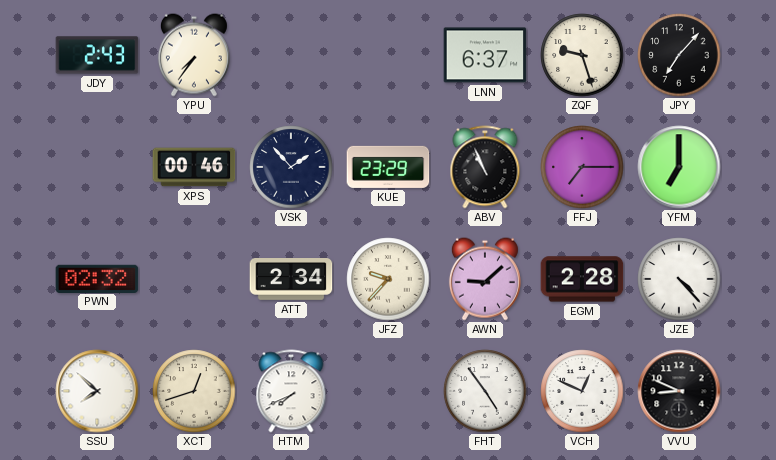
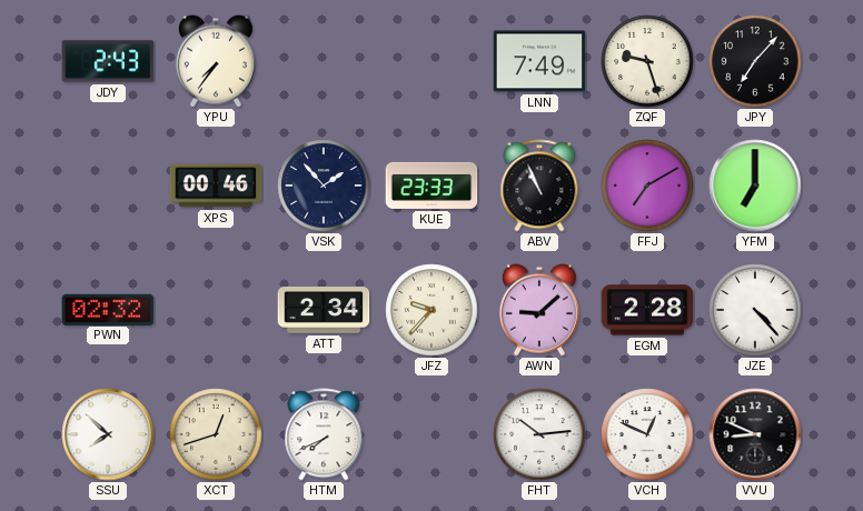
LNN: 6:37 -> 7:49 (539, 61)
KUE: 23:29 -> 23:33 (431, 186)
FFJ: 7:15 -> 7:10 (647, 186)
FHT: 4:54 -> 10:14 (539, 434)
